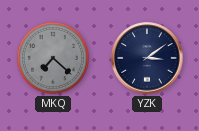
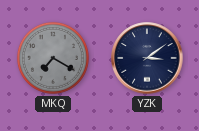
MKQ: 7:22 -> 7:20 (53, 58)
